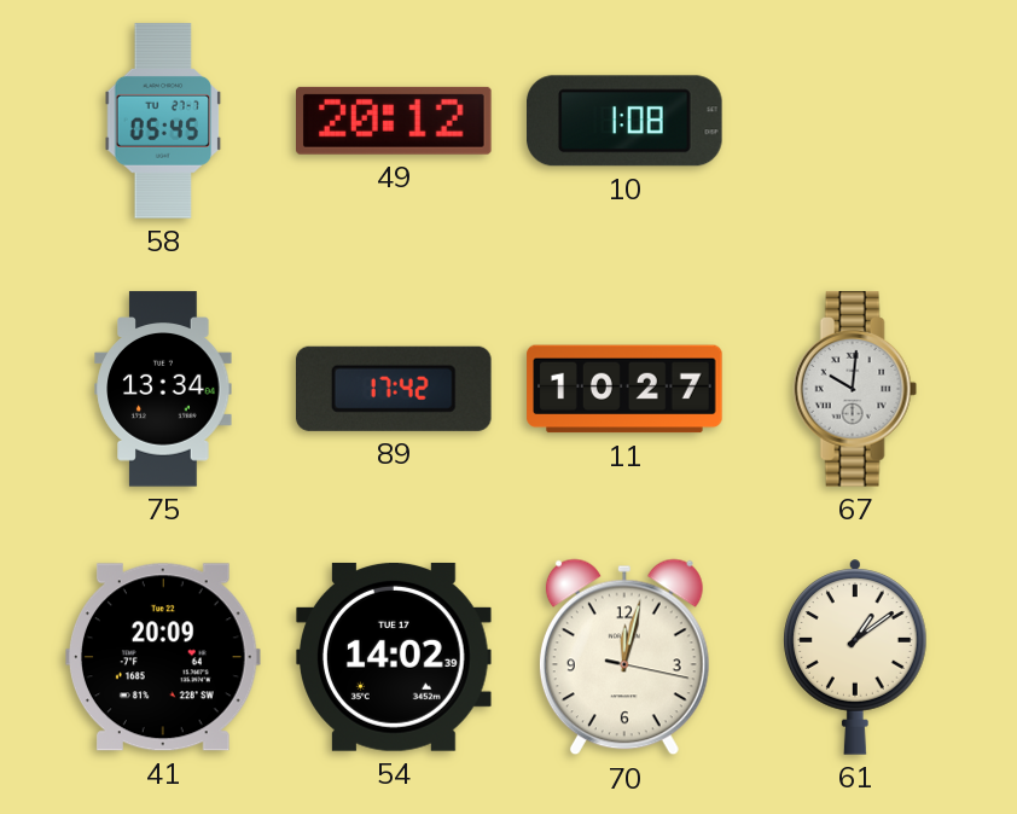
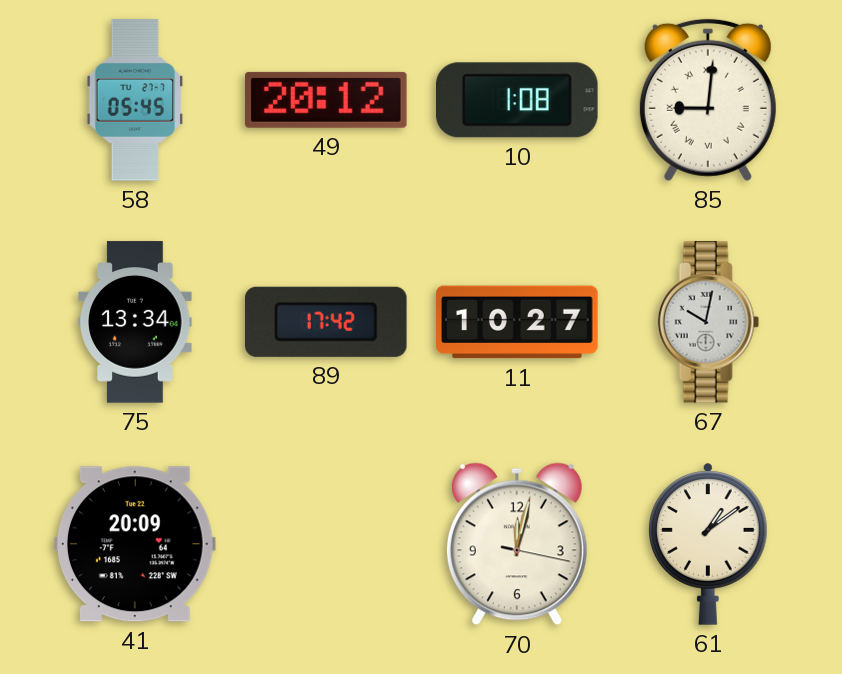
85: none -> 9:01 (708, 100)
67: 10:01 -> 10:02 (708, 322)
54: 14:02 -> none (395, 657)
